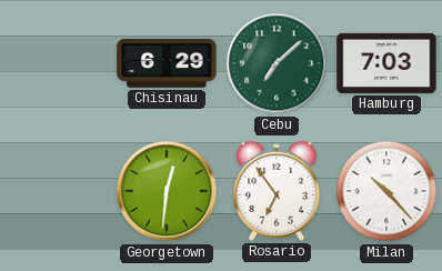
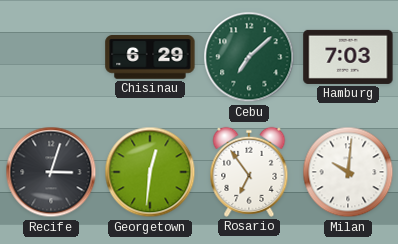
Recife: none -> 3:03 (51, 172)
Milan: 10:23 -> 10:01 (348, 172)
